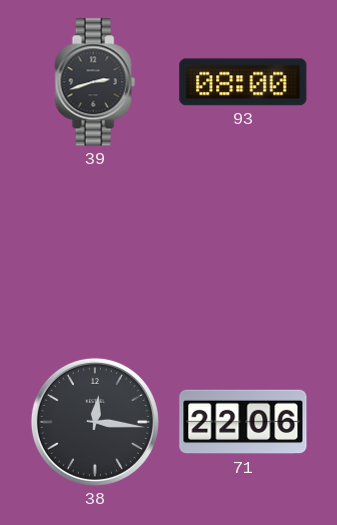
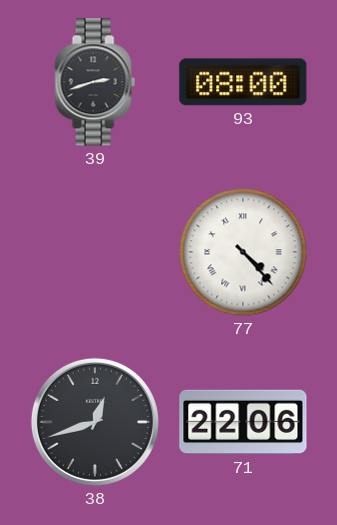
77: none -> 4:23 (243, 252)
38: 12:16 -> 12:42 (95, 422)
